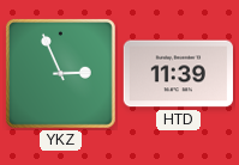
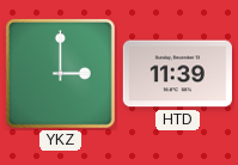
YKZ: 2:56 -> 3:00 (60, 73)
